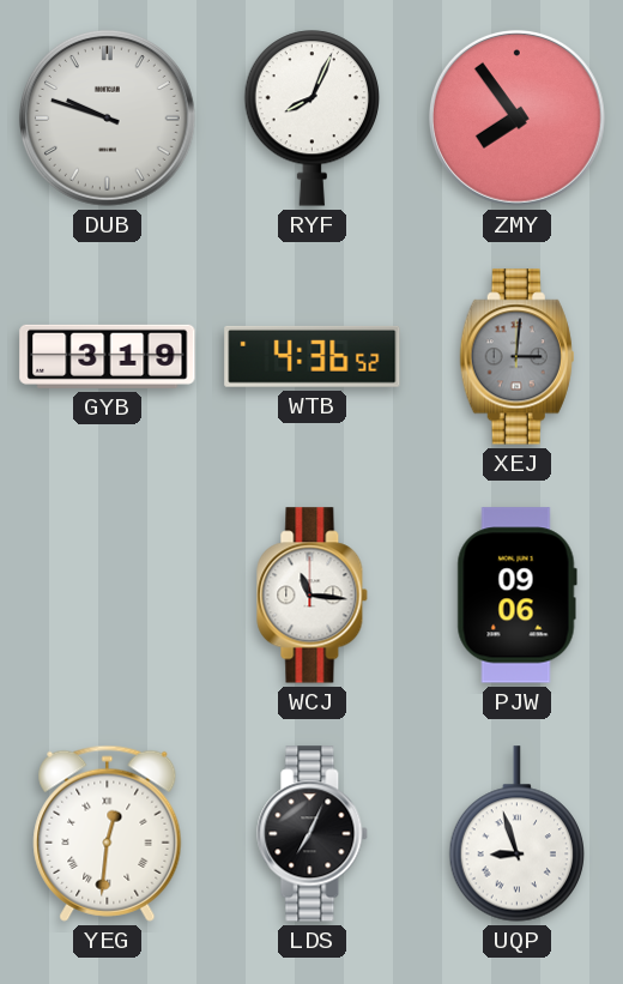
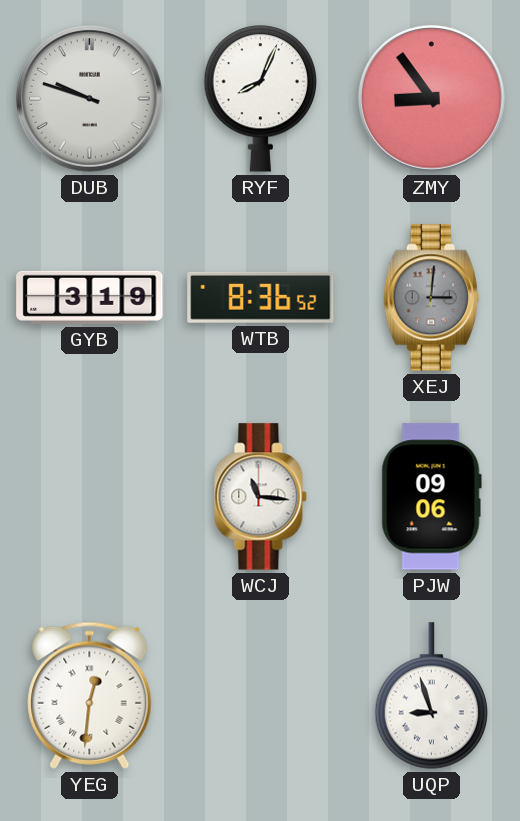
ZMY: 7:54 -> 8:54 (431, 98)
WTB: 4:36 -> 8:36 (261, 297)
LDS: 7:04 -> none (313, 834)
